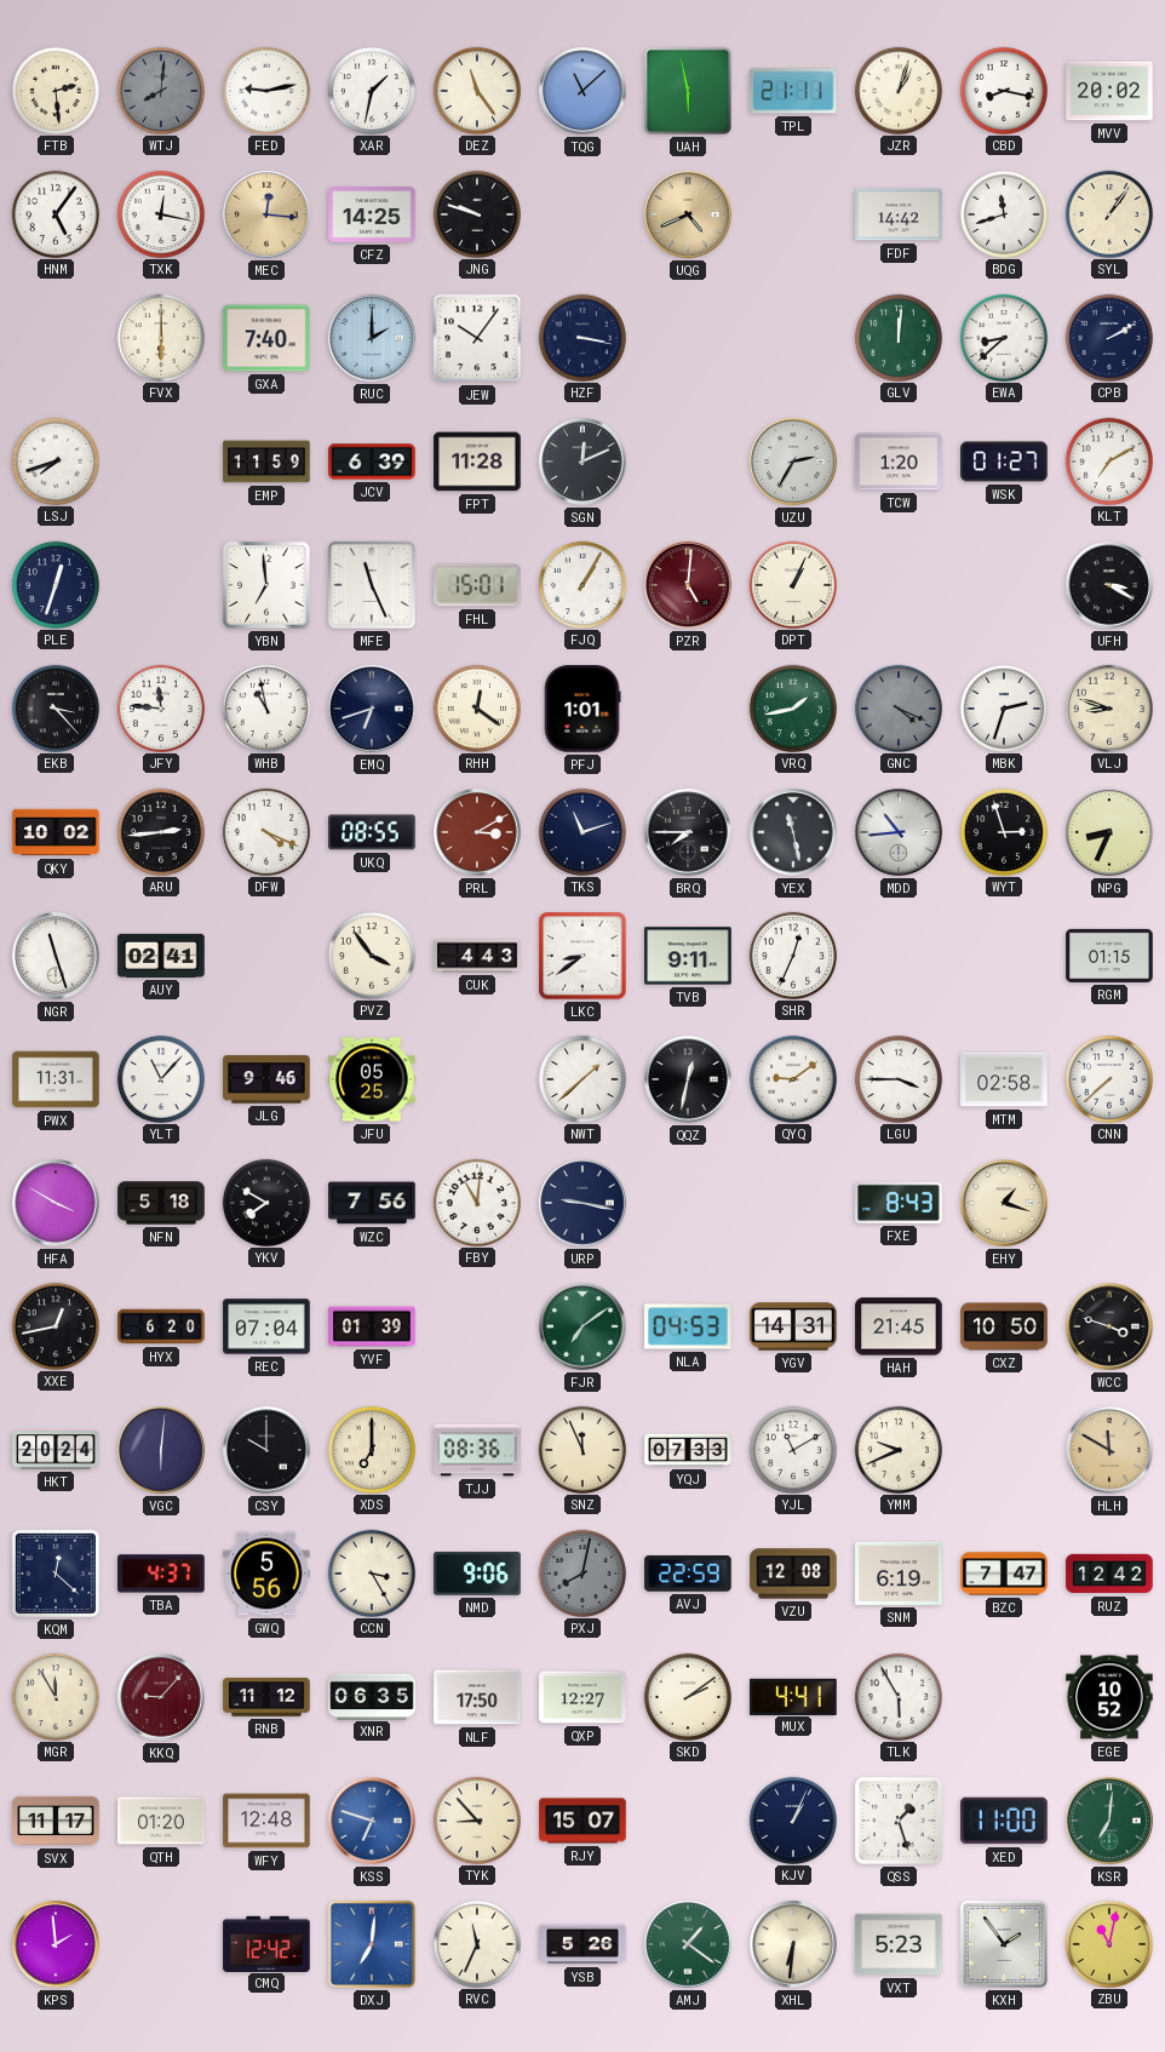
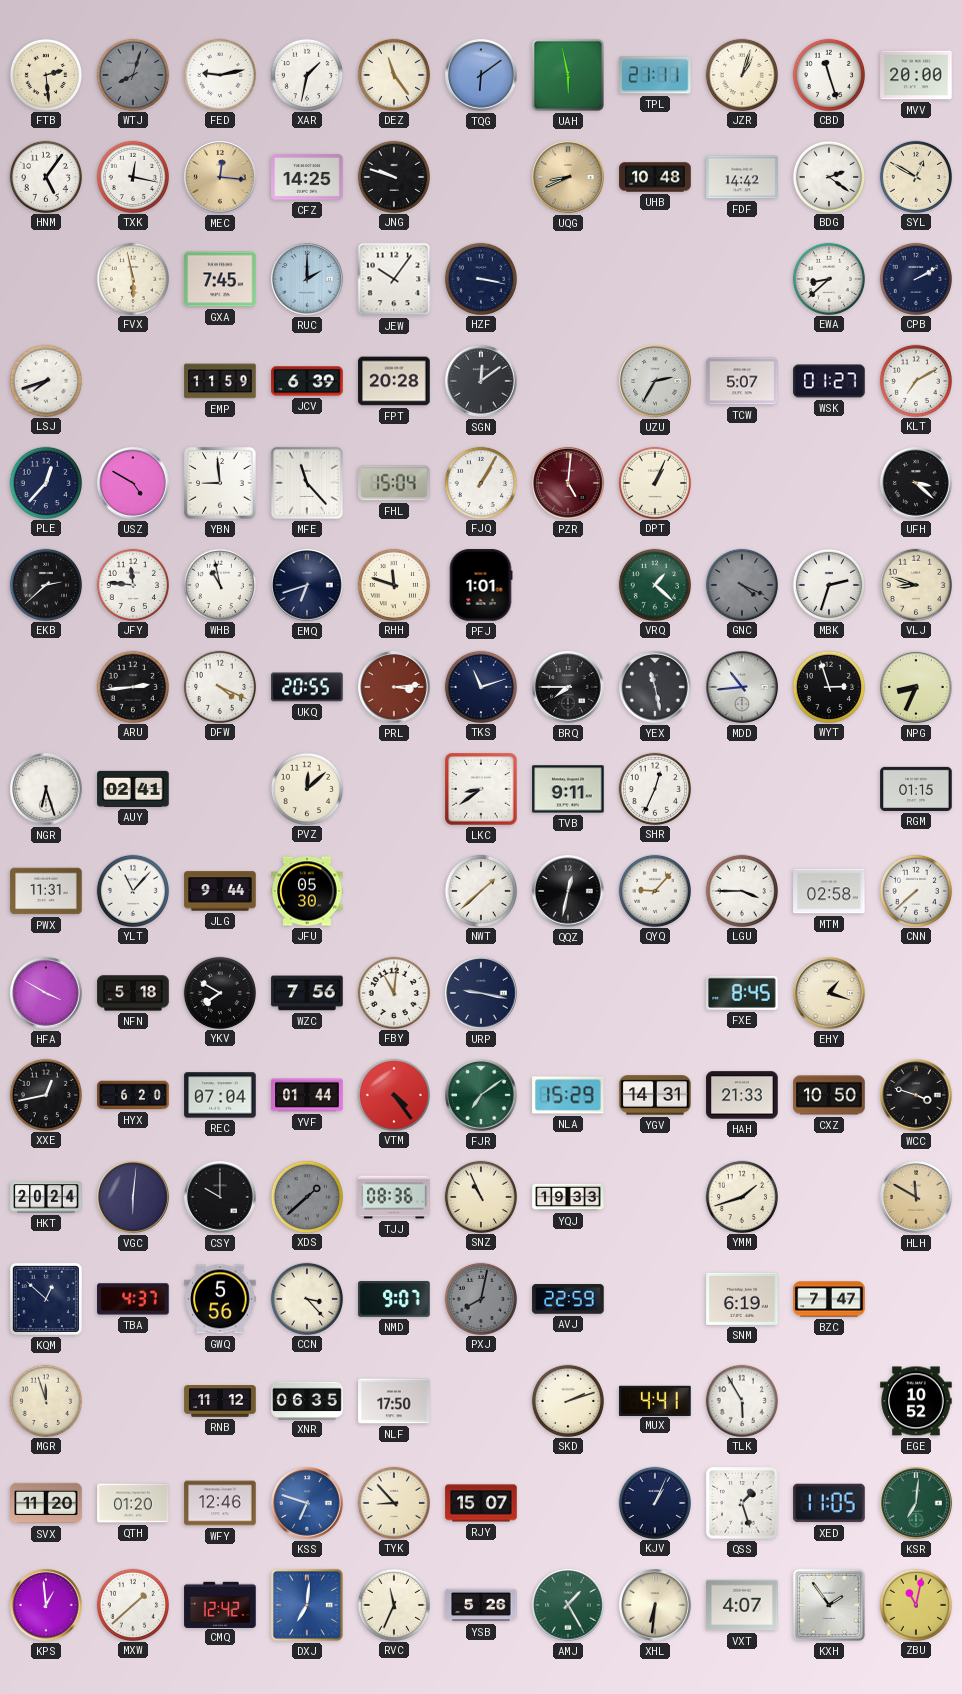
WTJ: 8:01 -> 8:03 (132, 74)
TQG: 11:08 -> 6:09 (481, 75)
CBD: 8:17 -> 11:27 (828, 74)
MVV: 20:02 -> 20:00 (916, 75)
UQG: 4:41 -> 8:41 (568, 177)
UHB: none -> 10:48 (655, 177)
BDG: 11:42 -> 2:21 (828, 176)
SYL: 1:06 -> 12:50 (915, 176)
FVX: 6:00 -> 5:58 (132, 278)
GXA: 7:40 -> 7:45 (220, 279)
GLV: 12:01 -> none (897, 337)
FPT: 11:28 -> 20:28 (394, 381)
SGN: 12:11 -> 12:09 (481, 381)
TCW: 1:20 -> 5:07 (742, 381)
PLE: 12:33 -> 12:37 (45, 482)
USZ: none -> 4:50 (133, 483)
YBN: 6:59 -> 8:59 (220, 483)
MFE: 11:26 -> 11:23 (307, 483)
FHL: 15:01 -> 15:04 (394, 483)
UFH: 3:20 -> 3:22 (916, 483)
EKB: 3:23 -> 2:38 (45, 584)
RHH: 12:21 -> 11:48 (393, 584)
VRQ: 1:43 -> 1:22 (654, 584)
QKY: 10:02 -> none (56, 832)
UKQ: 08:55 -> 20:55 (307, 687)
PRL: 3:10 -> 3:14 (394, 687)
NGR: 11:27 -> 6:27 (46, 789)
PVZ: 3:54 -> 12:08 (306, 788)
CUK: 4:43 -> none (477, 956)
JLG: 9:46 -> 9:44 (220, 891)
JFU: 05:25 -> 05:30 (307, 891)
QYQ: 9:09 -> 9:07 (654, 890)
FXE: 8:43 -> 8:45 (742, 993)
YVF: 01:39 -> 01:44 (307, 1095)
VTM: none -> 4:24 (393, 1094)
NLA: 04:53 -> 15:29 (568, 1095)
HAH: 21:45 -> 21:33 (742, 1095)
XDS: 7:00 -> 1:38 (306, 1196)
XDS dial: cream -> grey (306, 1196)
SNZ: 11:56 -> 10:56 (480, 1196)
YQJ: 07:33 -> 19:33 (568, 1197)
YJL: 11:10 -> none (792, 1449)
YMM: 9:41 -> 1:42 (741, 1196)
KQM: 12:22 -> 12:52 (46, 1299)
CCN: 3:25 -> 3:23 (306, 1298)
NMD: 9:06 -> 9:07 (394, 1299)
VZU: 12:08 -> none (793, 1574)
RUZ: 12:42 -> none (1109, 1574)
MGR: 11:55 -> 11:57 (45, 1400)
KKQ: 9:07 -> none (161, 1697)
QXP: 12:27 -> none (582, 1697)
SKD: 2:09 -> 2:12 (567, 1400)
SVX: 11:17 -> 11:20 (46, 1503)
WFY: 12:48 -> 12:46 (220, 1503)
XED: 11:00 -> 11:05 (829, 1503)
KPS: 1:59 -> 12:59 (46, 1605)
MXW: none -> 1:38 (132, 1604)
AMJ: 1:21 -> 1:25 (568, 1605)
VXT: 5:23 -> 4:07 (742, 1605)
